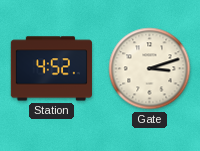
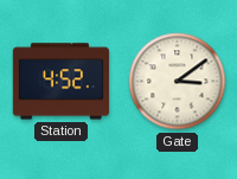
Gate: 3:12 -> 3:09 (178, 82)
